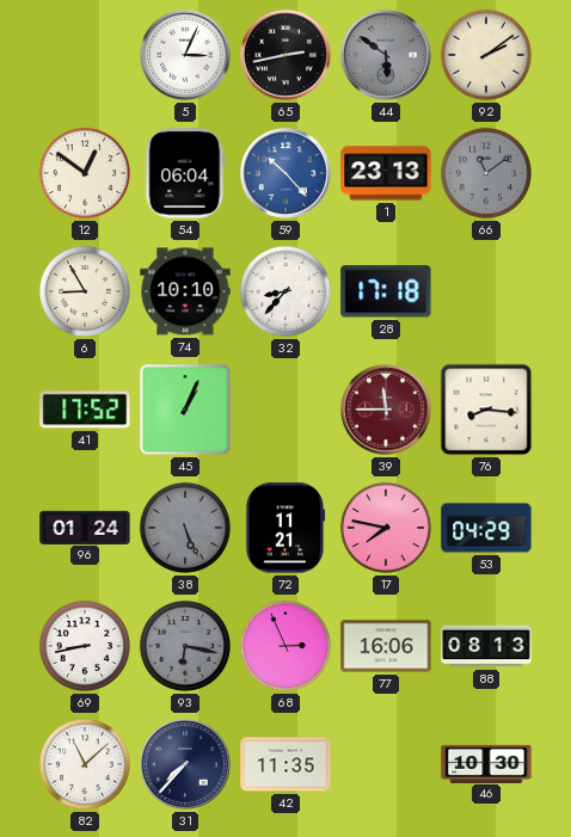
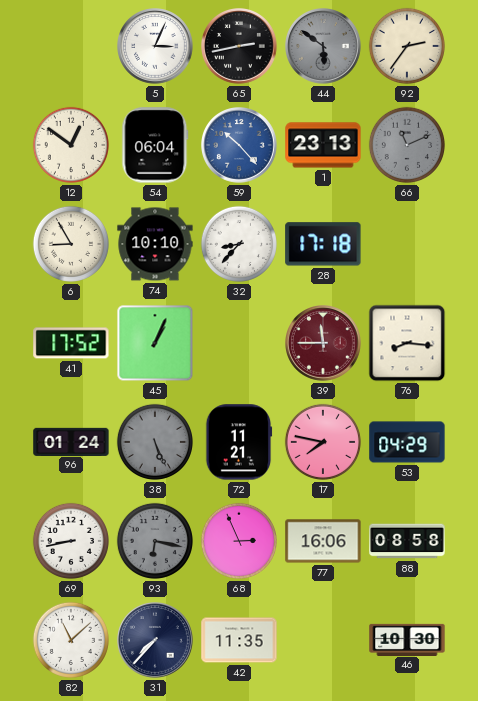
92: 2:09 -> 2:36 (407, 46)
66: 11:09 -> 11:11 (407, 145)
88: 08:13 -> 08:58 (407, 541)
